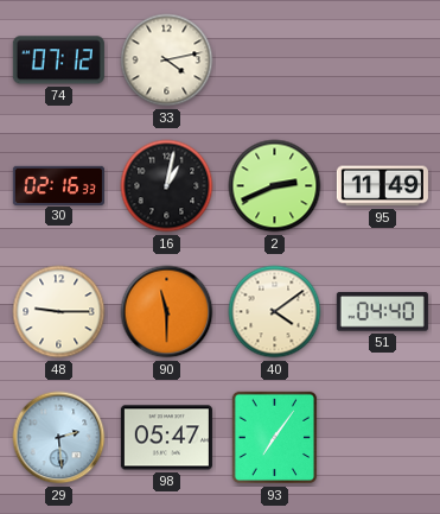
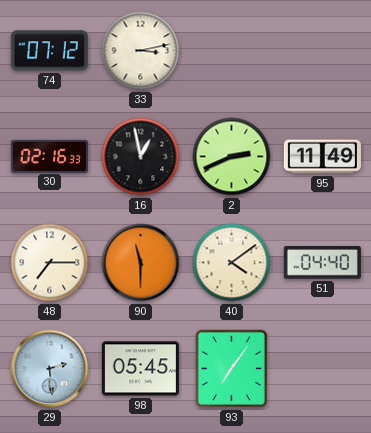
33: 4:13 -> 3:13 (141, 51)
16: 1:02 -> 12:58 (141, 157)
48: 9:15 -> 7:15 (50, 263)
98: 05:47 -> 05:45 (140, 369)
